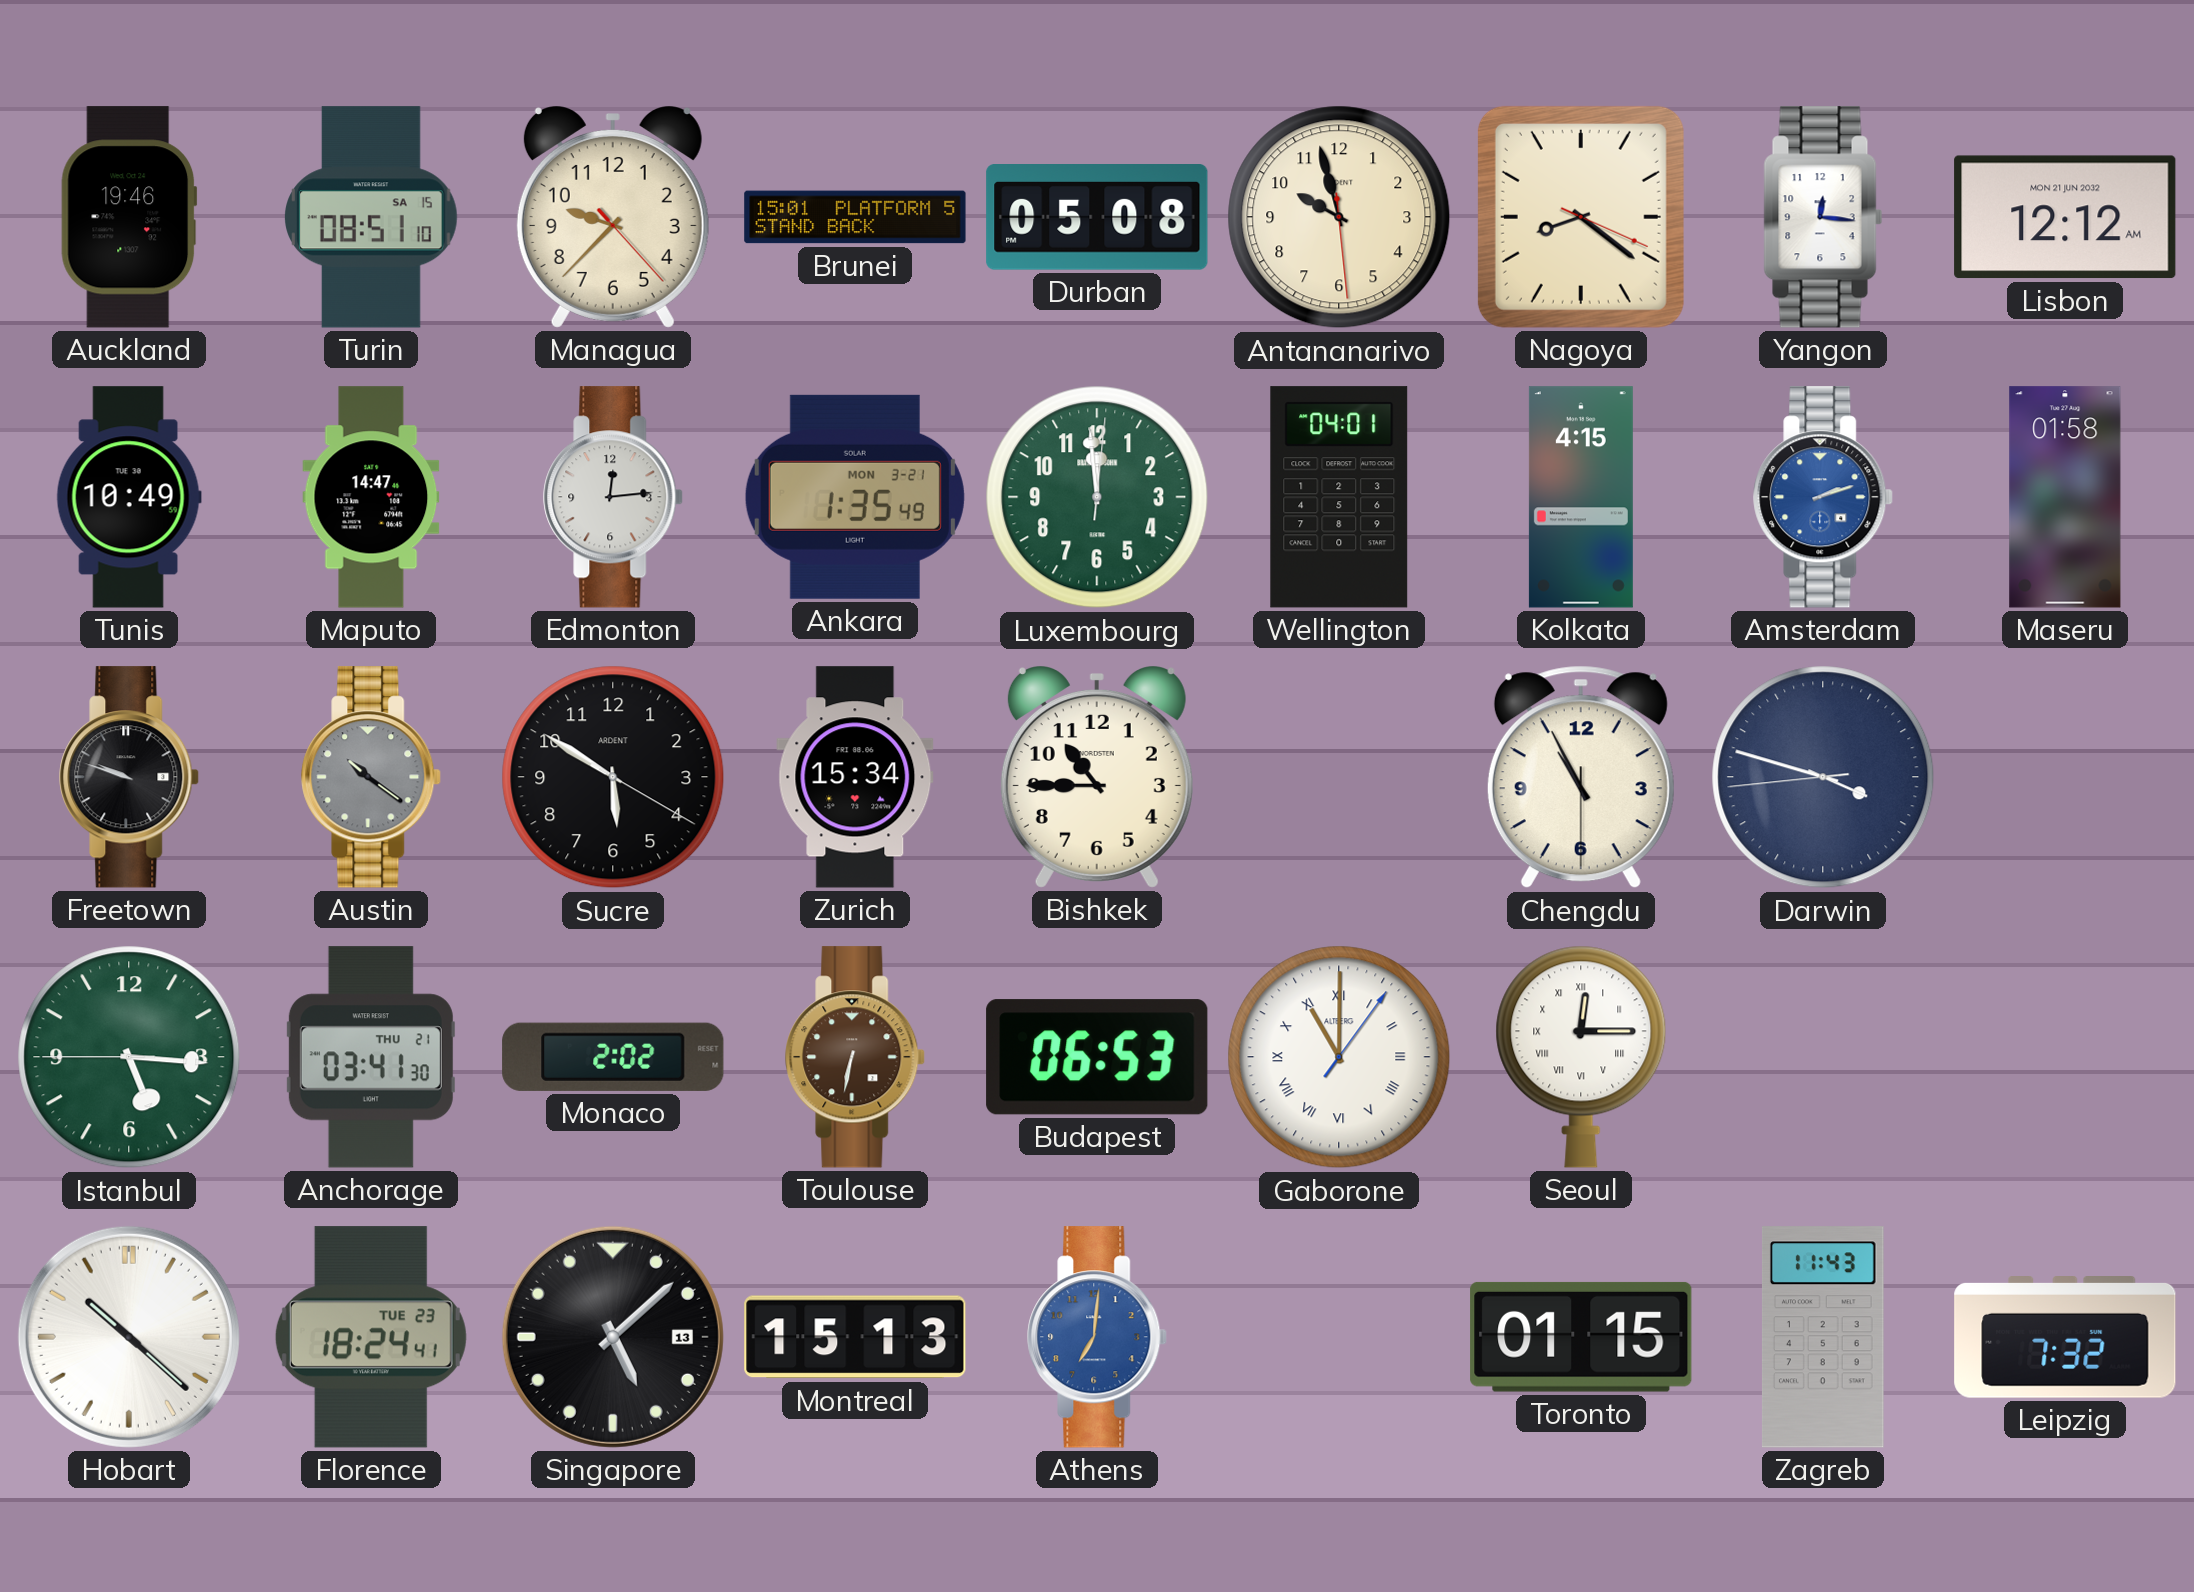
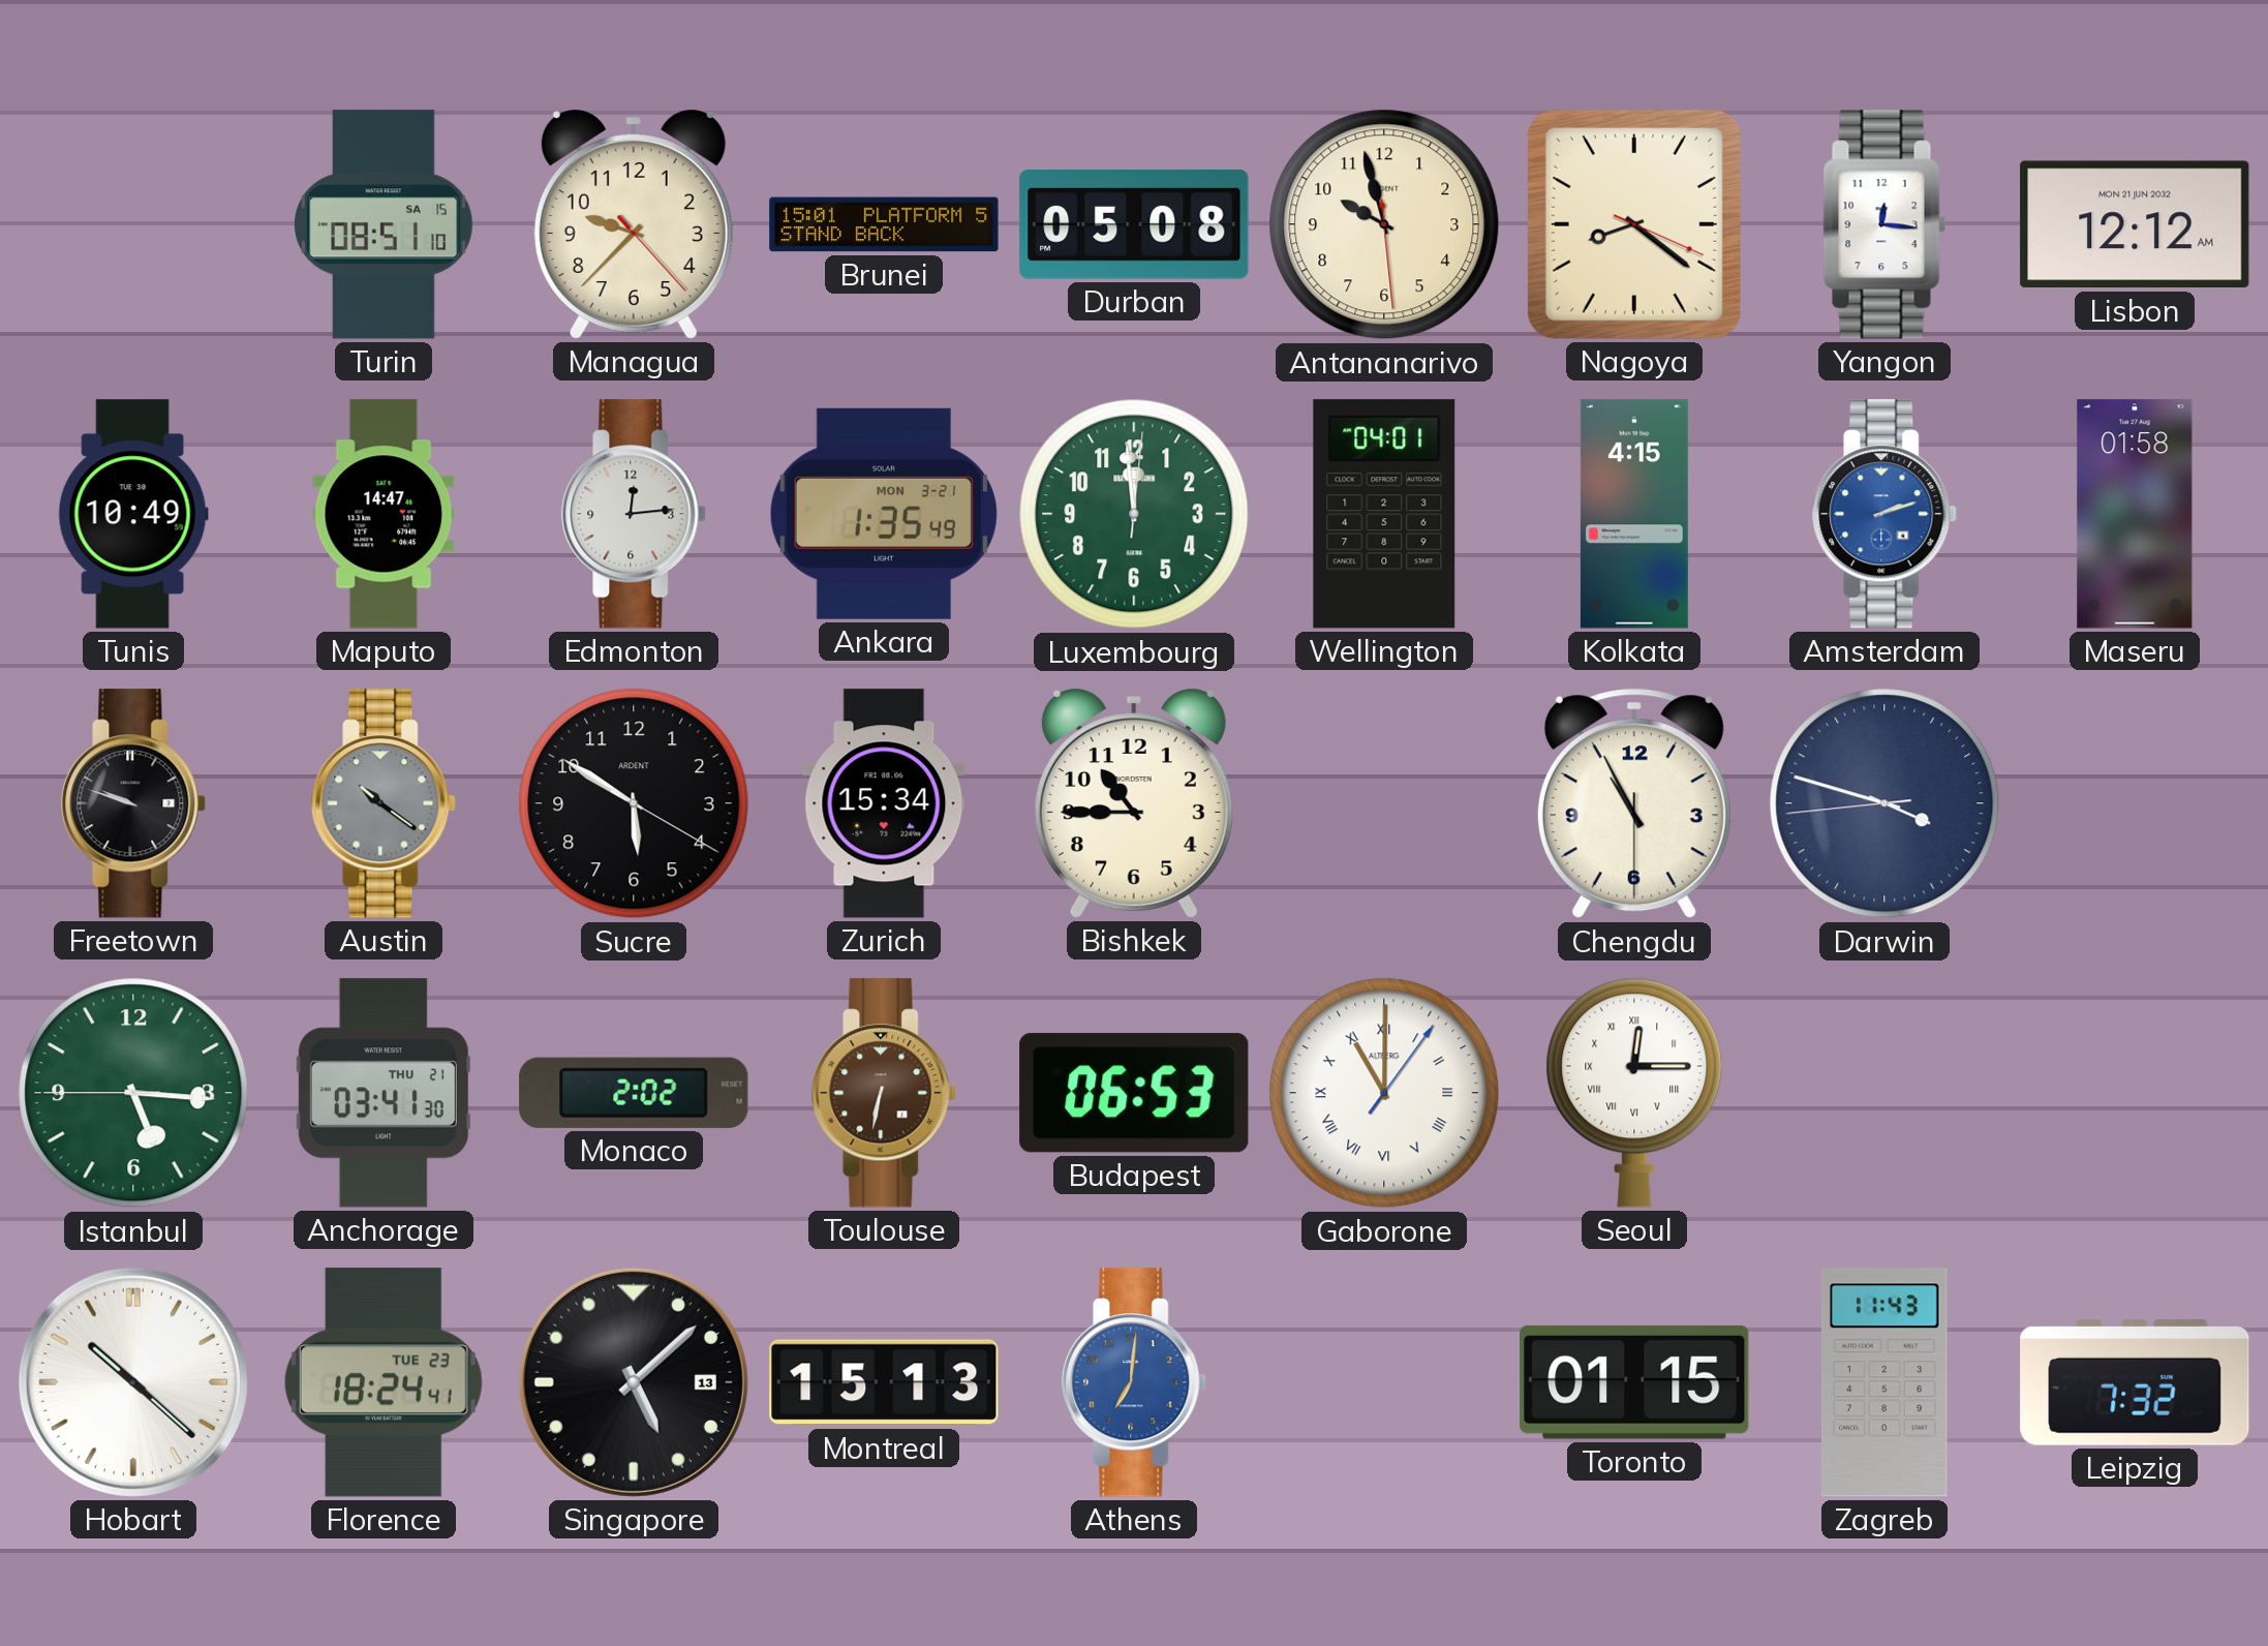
Auckland: 19:46 -> none (129, 217)
